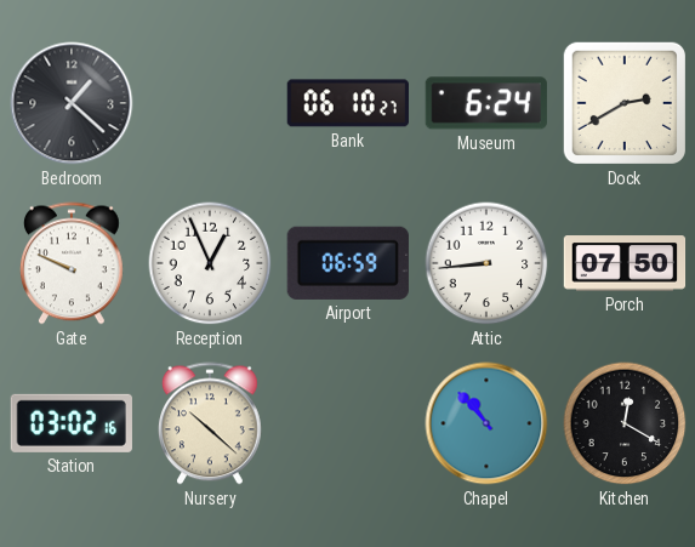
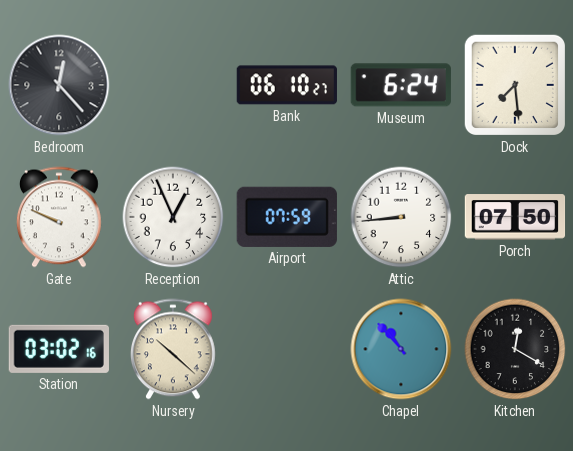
Bedroom: 1:22 -> 12:23 (59, 85)
Dock: 2:40 -> 7:29 (515, 85)
Airport: 06:59 -> 07:59 (287, 217)
